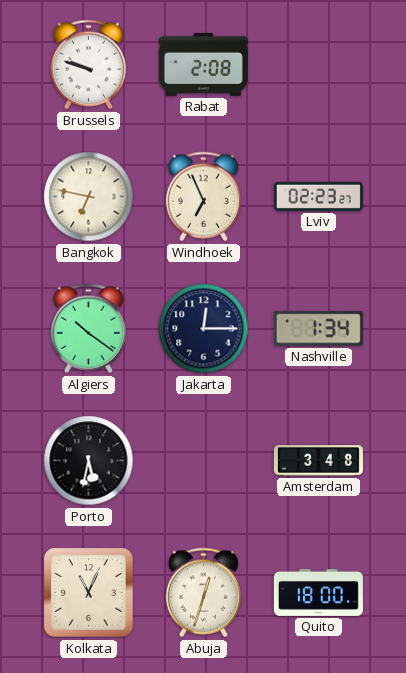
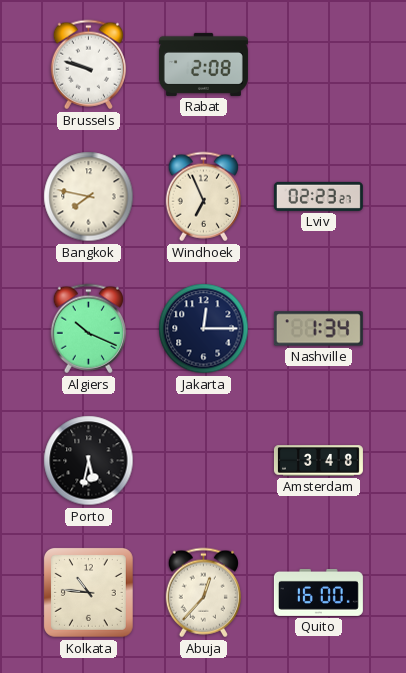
Bangkok: 6:47 -> 7:47 (89, 197)
Algiers: 10:21 -> 10:19 (88, 329)
Kolkata: 11:04 -> 10:46 (88, 592)
Abuja: 12:33 -> 12:37 (203, 593)
Quito: 18:00 -> 16:00 (318, 592)
